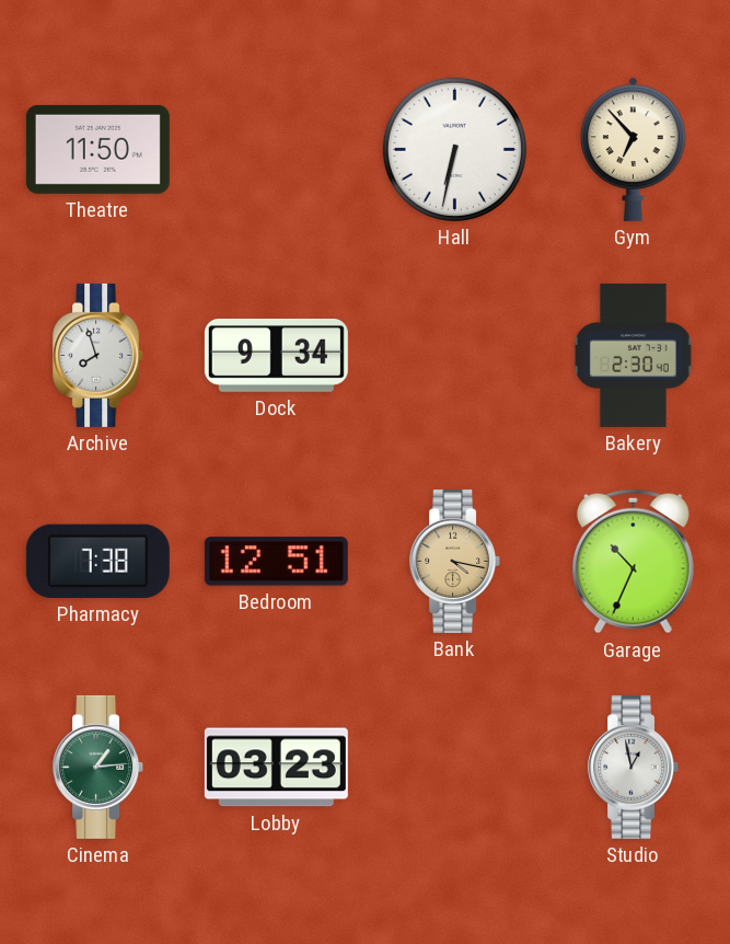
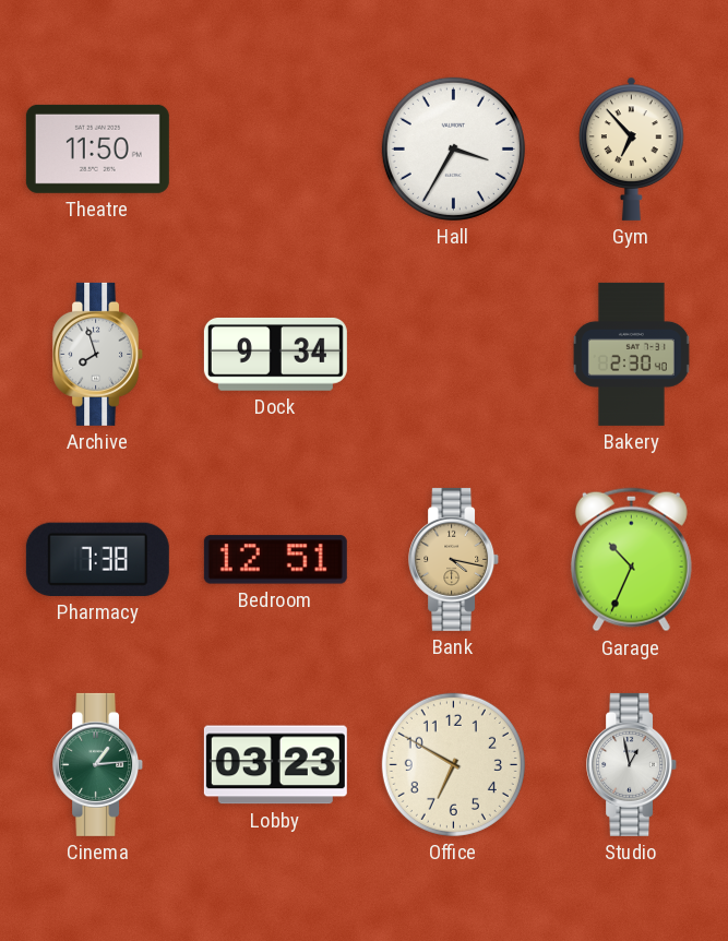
Hall: 6:32 -> 3:35 (453, 148)
Office: none -> 6:50 (453, 764)
